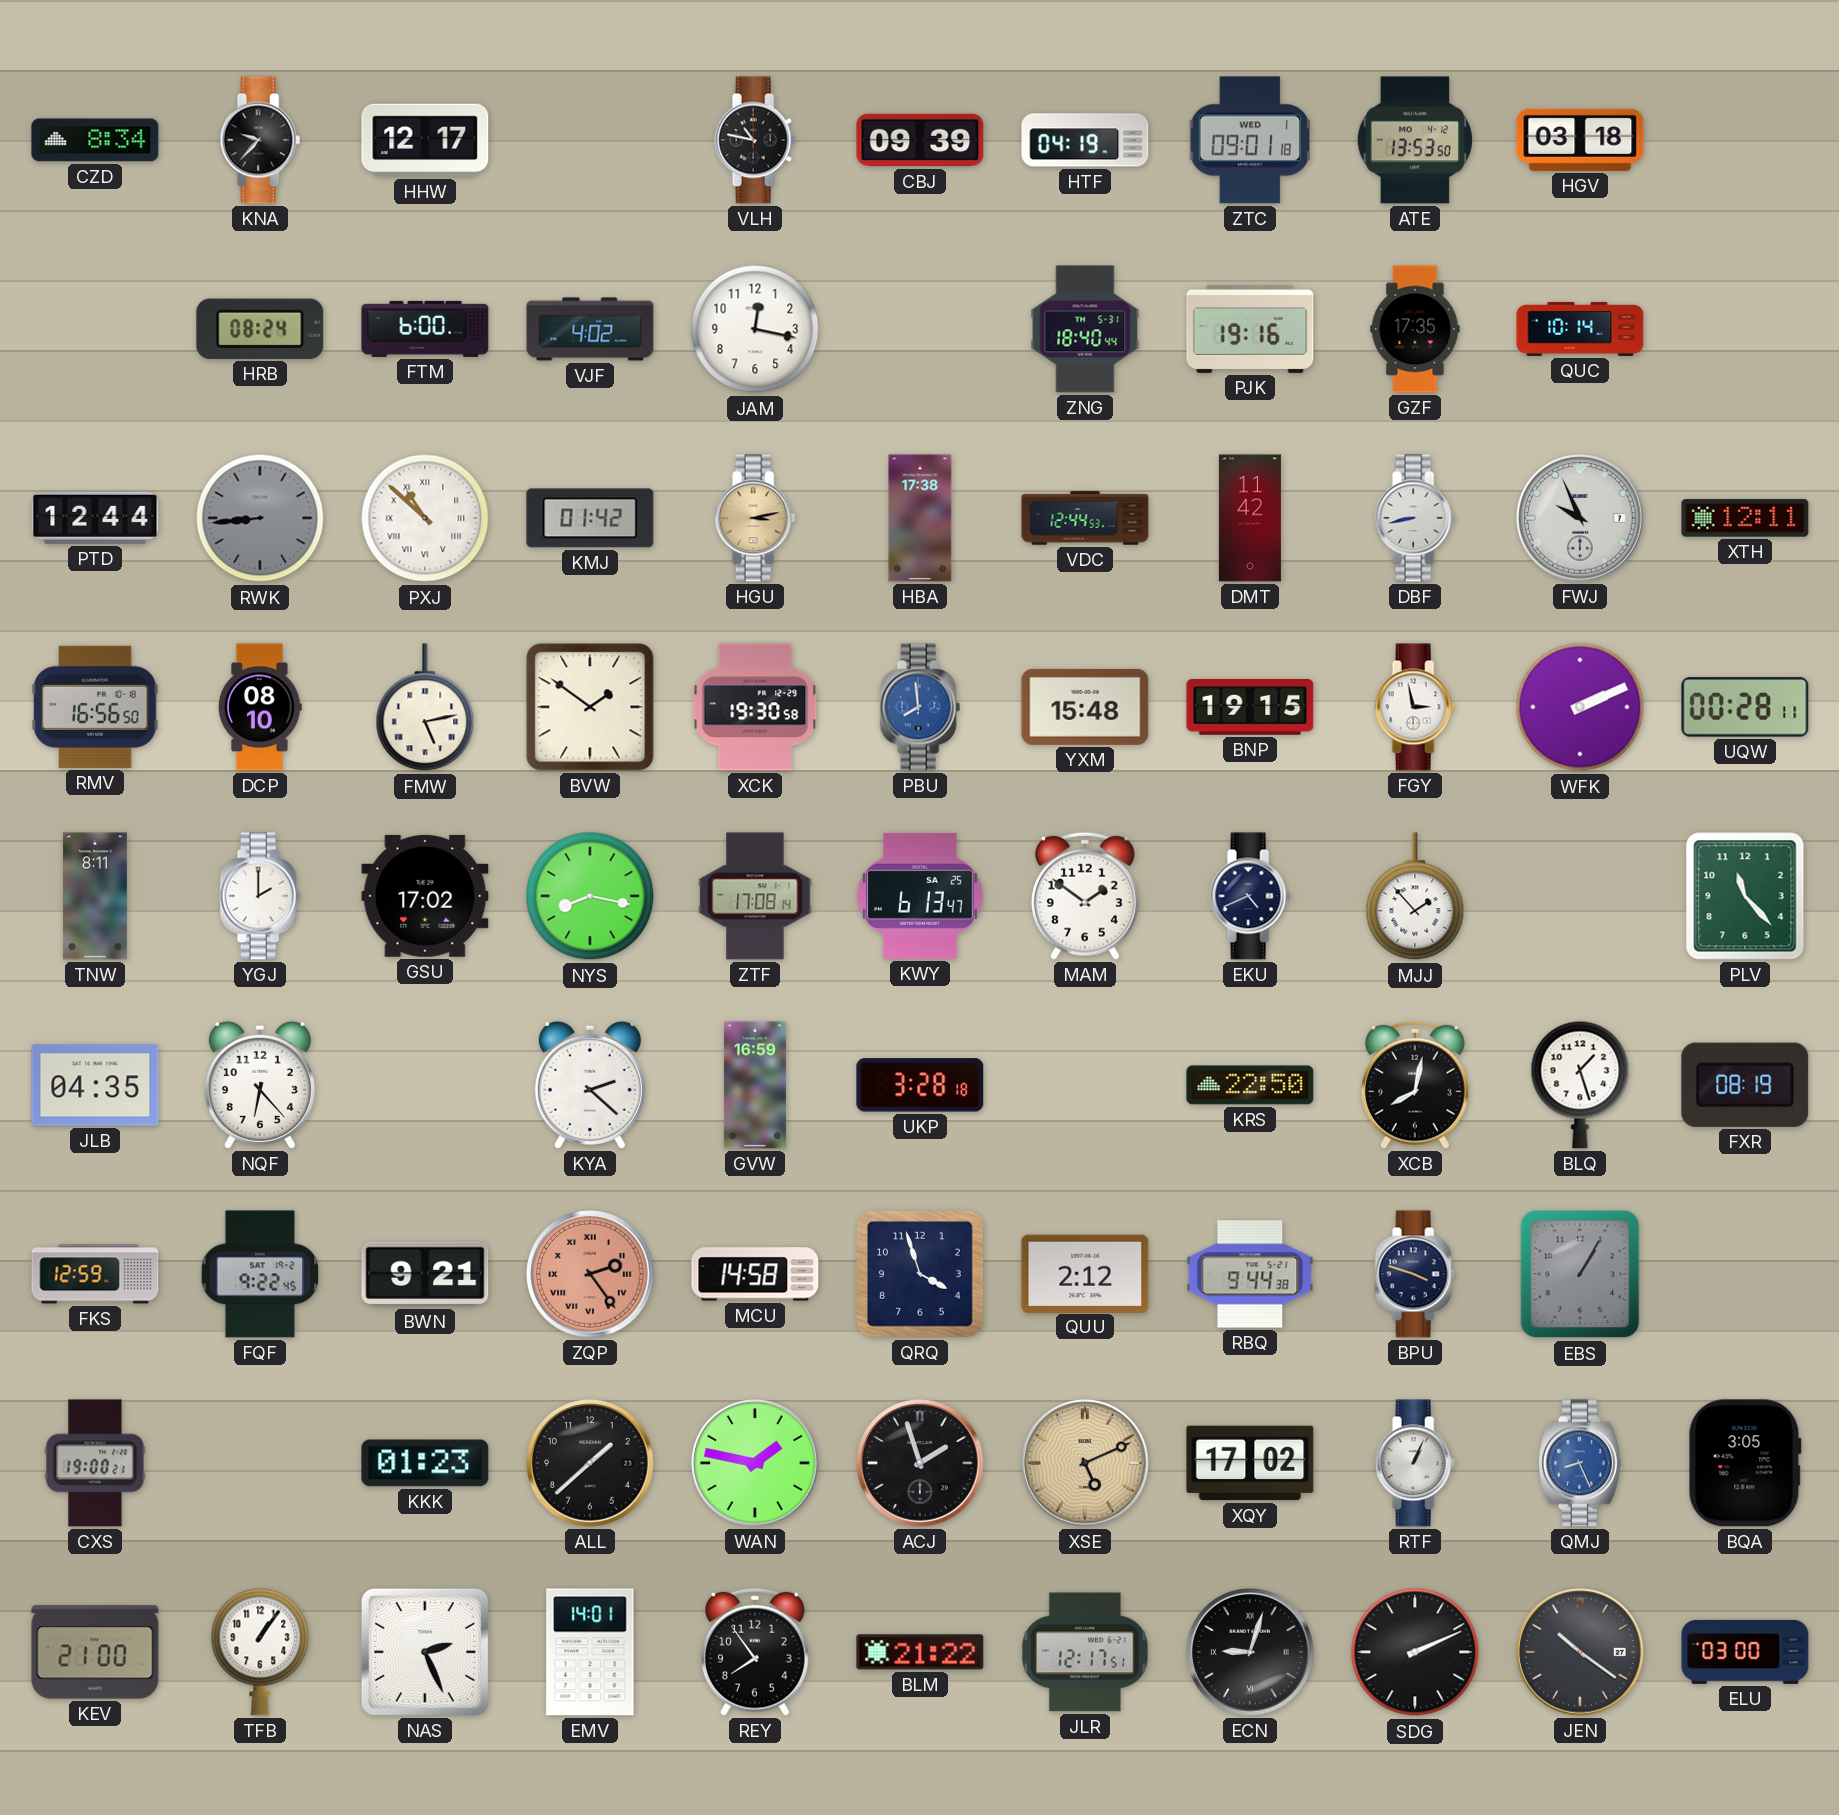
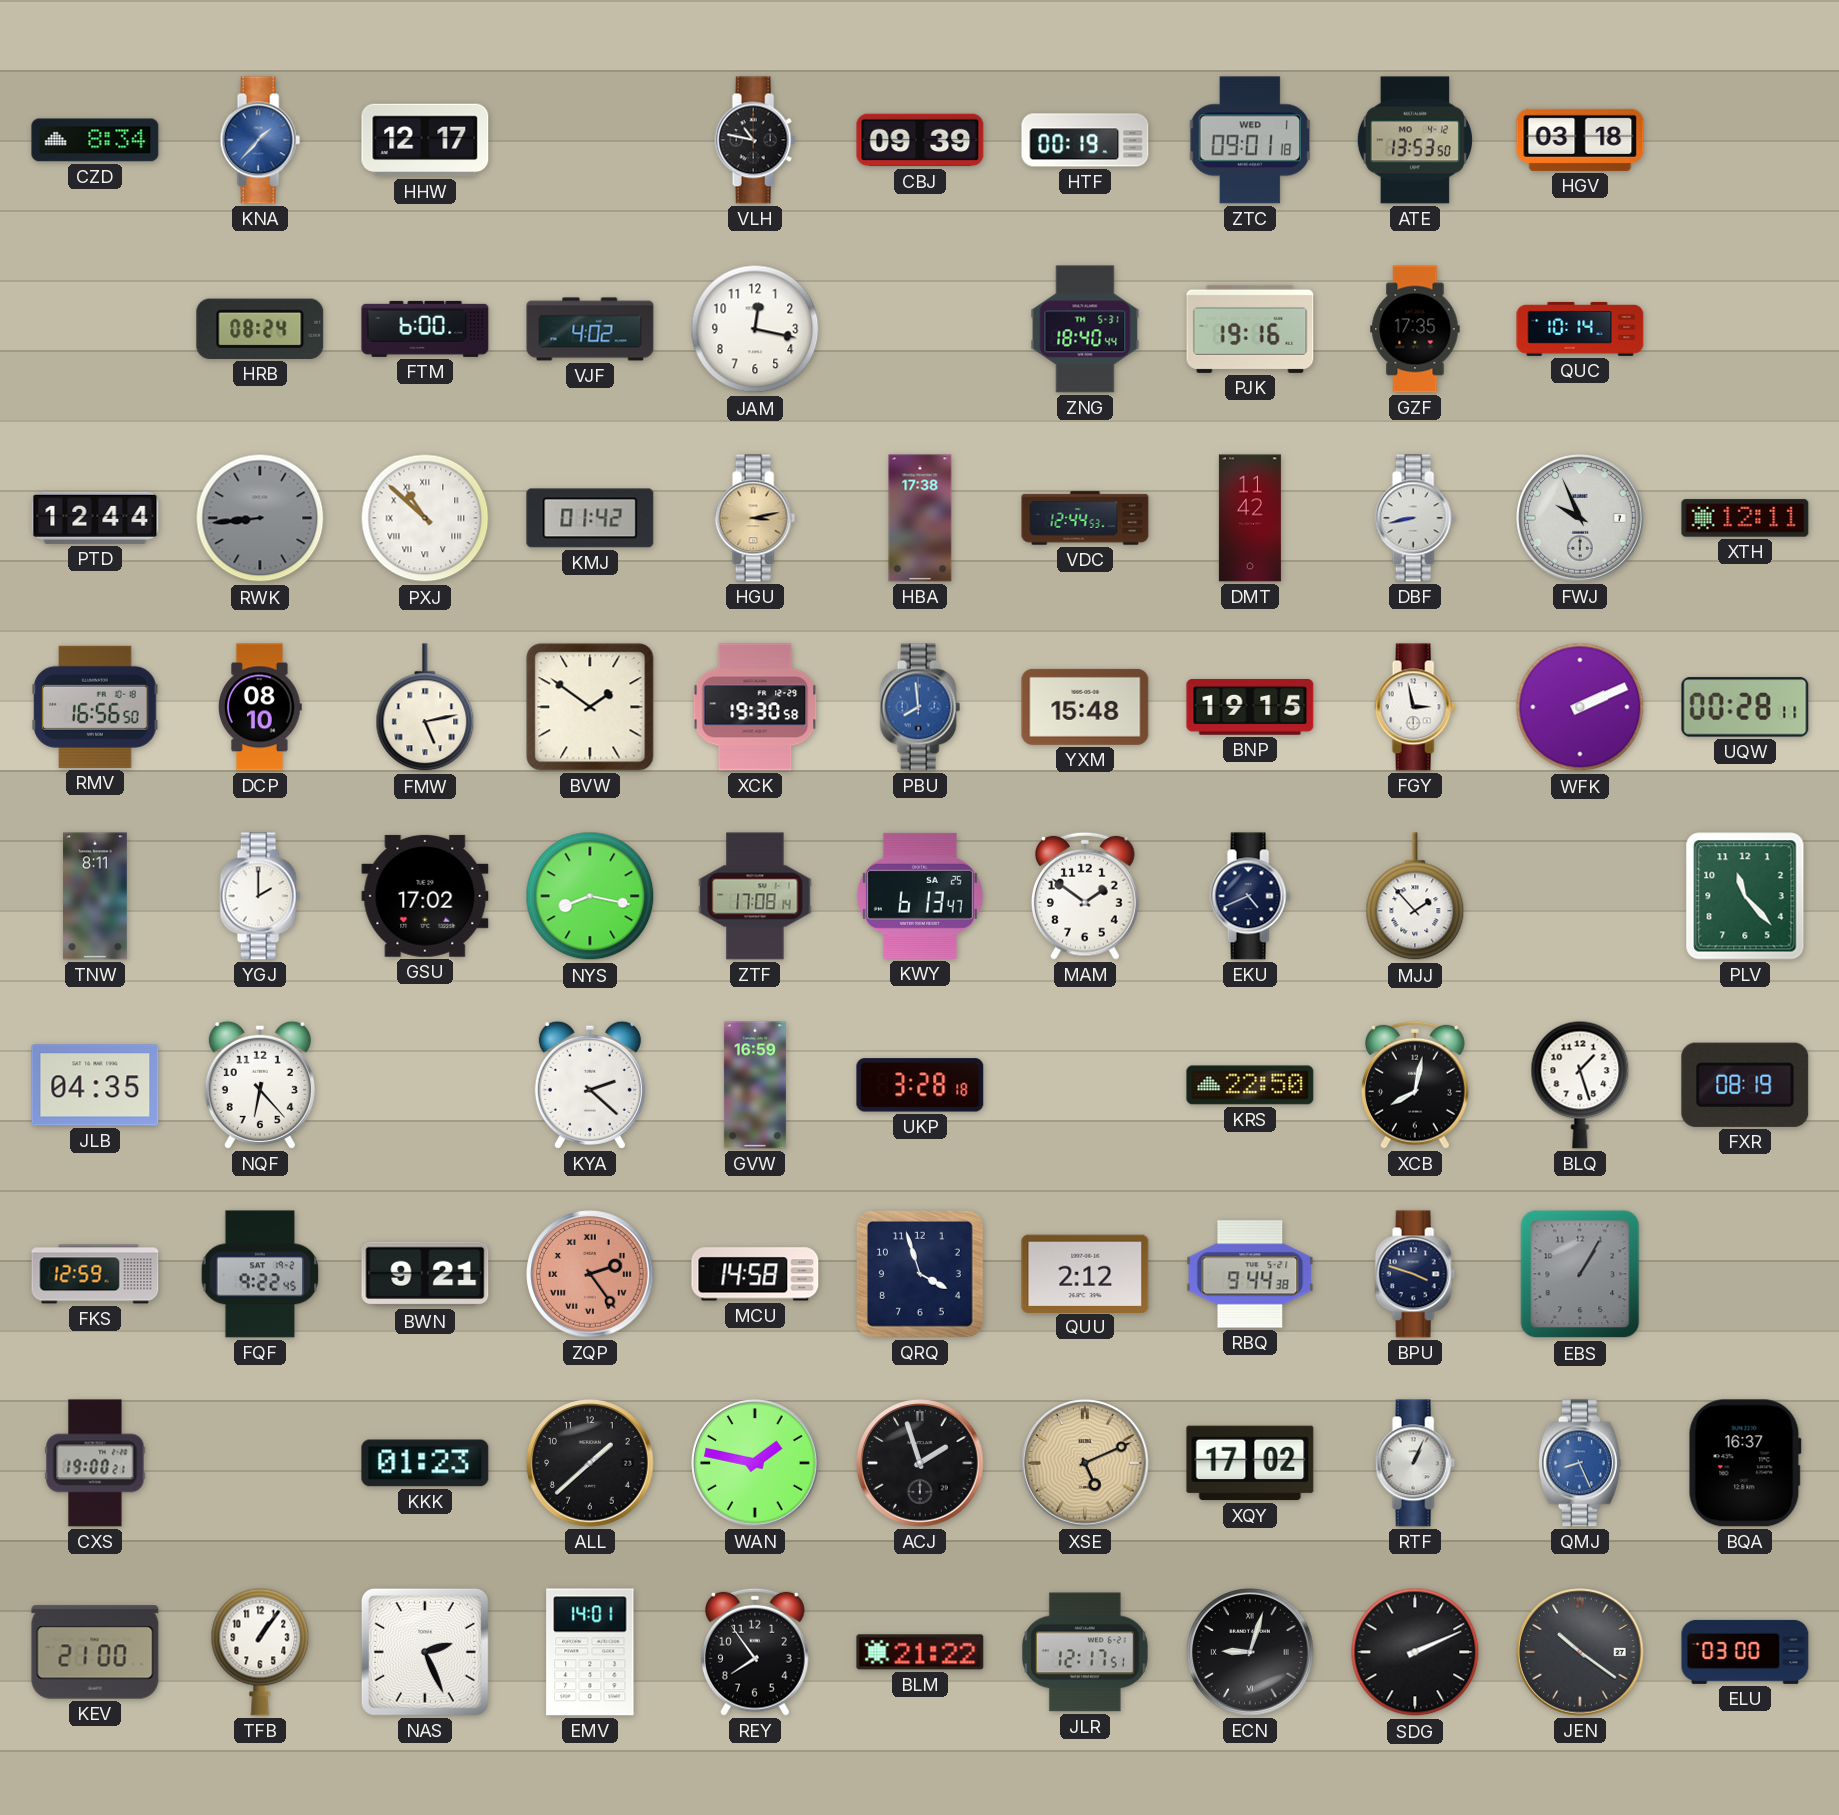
KNA: 9:37 -> 1:37 (260, 140)
KNA dial: black -> blue (260, 140)
HTF: 04:19 -> 00:19 (1085, 140)
BQA: 3:05 -> 16:37 (1745, 1463)
